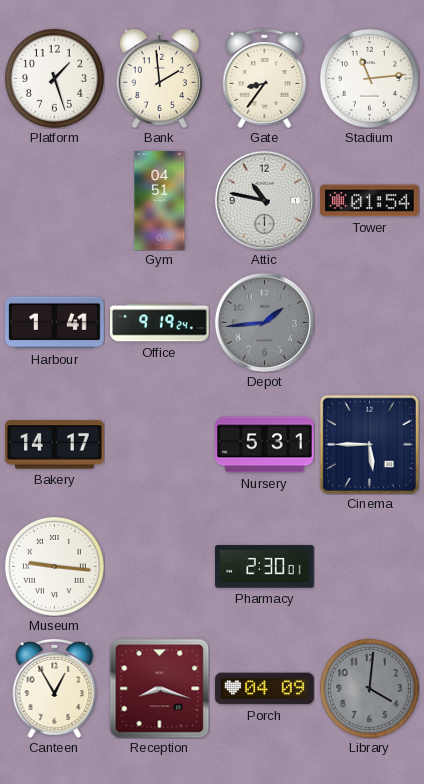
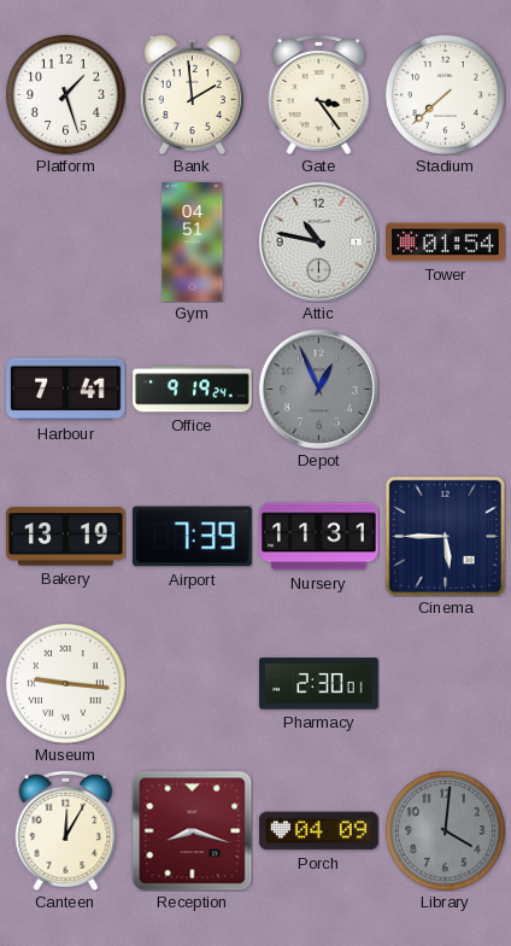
Gate: 8:36 -> 3:24 (319, 95)
Stadium: 11:14 -> 7:38 (445, 94)
Harbour: 1:41 -> 7:41 (66, 390)
Depot: 1:44 -> 12:56 (318, 389)
Bakery: 14:17 -> 13:19 (66, 537)
Airport: none -> 7:39 (193, 537)
Nursery: 5:31 -> 11:31 (319, 537)
Canteen: 12:55 -> 12:05 (66, 831)
